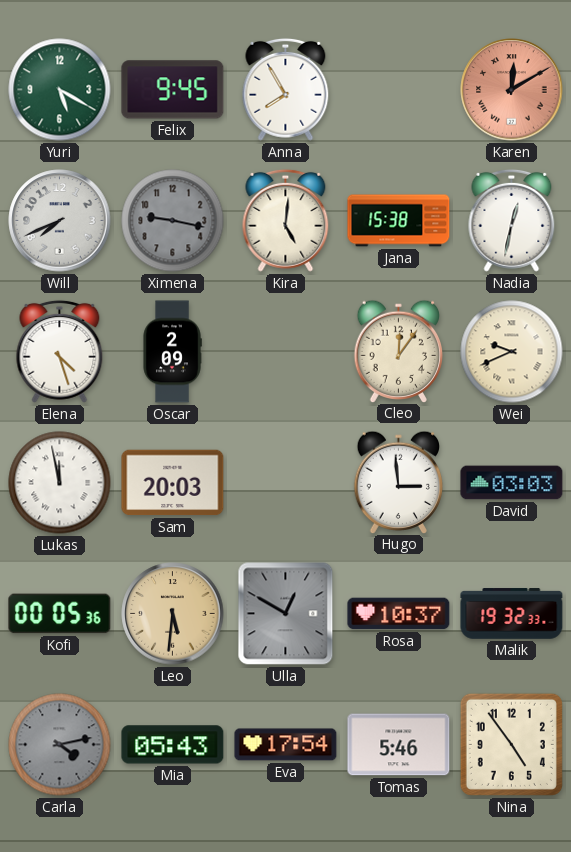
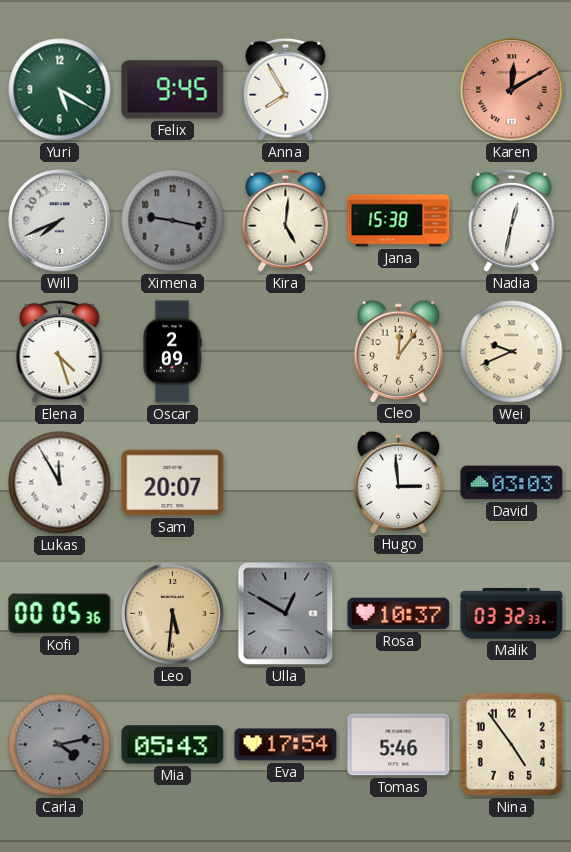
Lukas: 11:58 -> 11:55 (60, 483)
Sam: 20:03 -> 20:07 (173, 483)
Malik: 19:32 -> 03:32 (512, 614)
